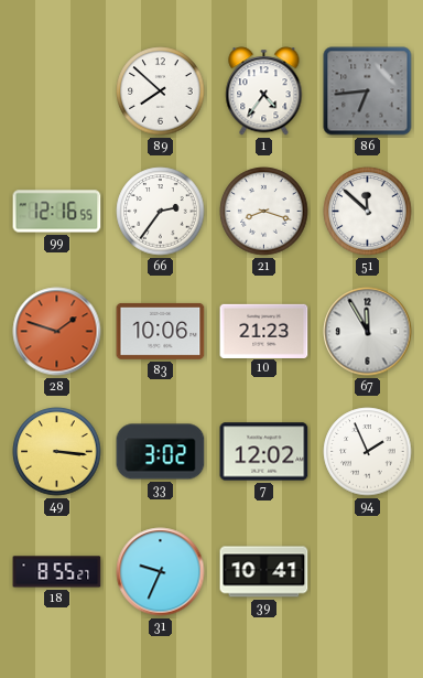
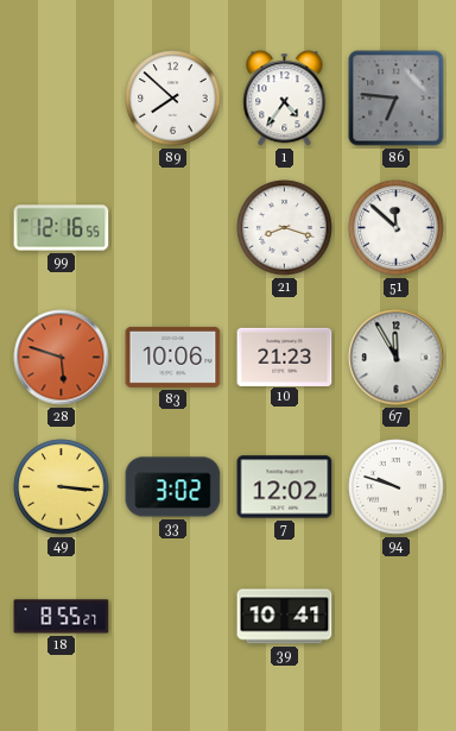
86: 6:44 -> 6:46 (397, 99)
66: 2:36 -> none (161, 212)
28: 1:48 -> 5:48 (62, 358)
94: 1:56 -> 9:48 (397, 487)
31: 9:34 -> none (161, 572)
